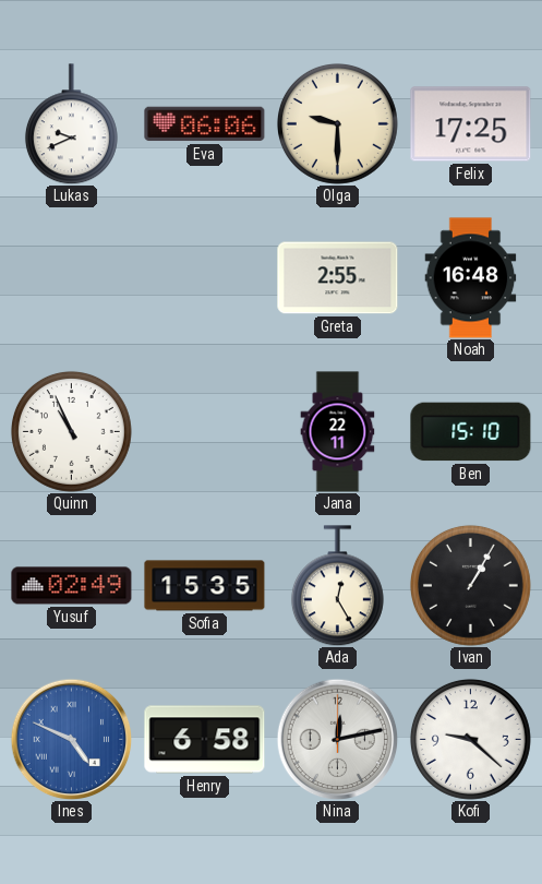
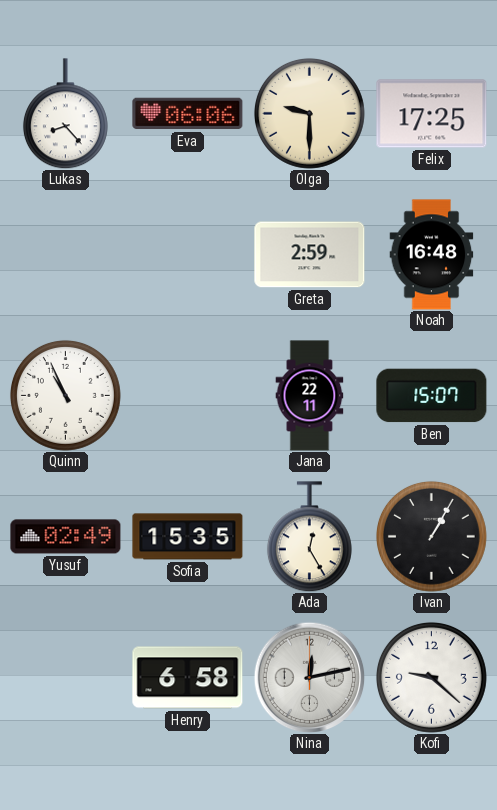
Lukas: 9:41 -> 8:23 (65, 114)
Greta: 2:55 -> 2:59 (310, 255)
Ben: 15:10 -> 15:07 (432, 396)
Ines: 4:49 -> none (71, 739)
